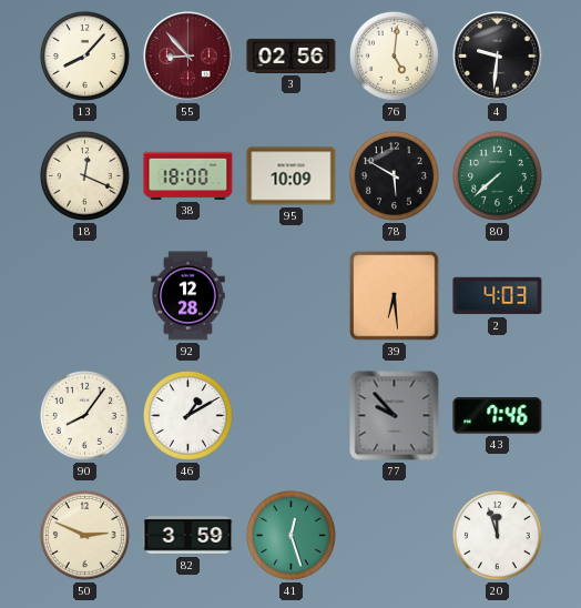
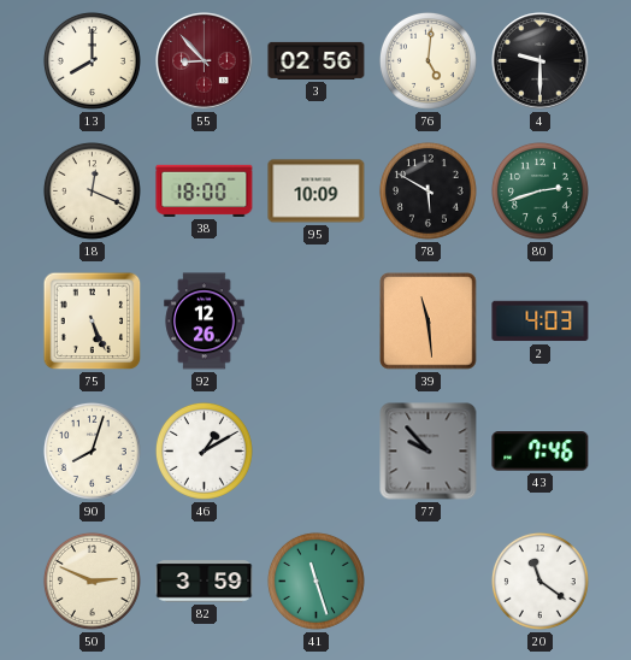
13: 8:07 -> 8:00 (92, 60)
4: 9:31 -> 9:30 (541, 61)
80: 7:38 -> 2:42 (539, 190)
75: none -> 5:26 (93, 322)
92: 12:28 -> 12:26 (205, 322)
39: 6:29 -> 11:29 (429, 322)
90: 8:06 -> 8:03 (92, 450)
41: 12:27 -> 11:27 (315, 581)
20: 11:57 -> 11:21 (539, 581)
